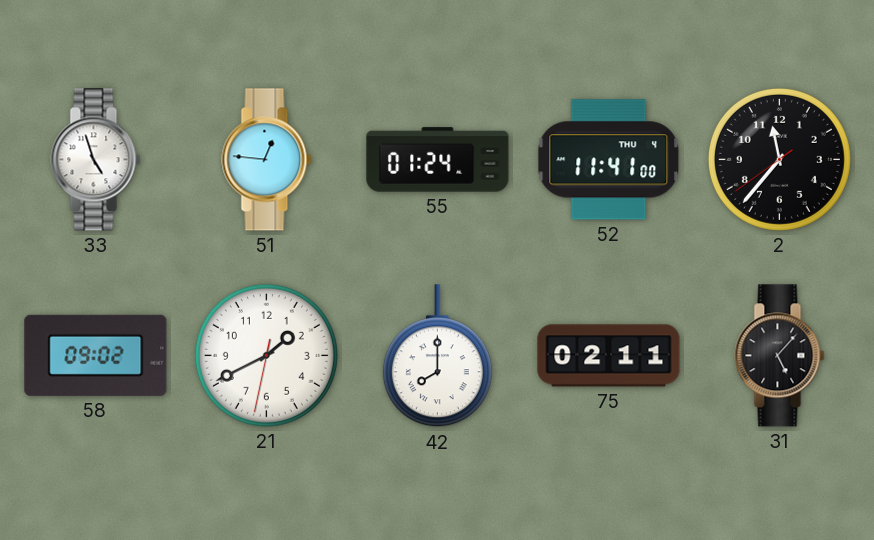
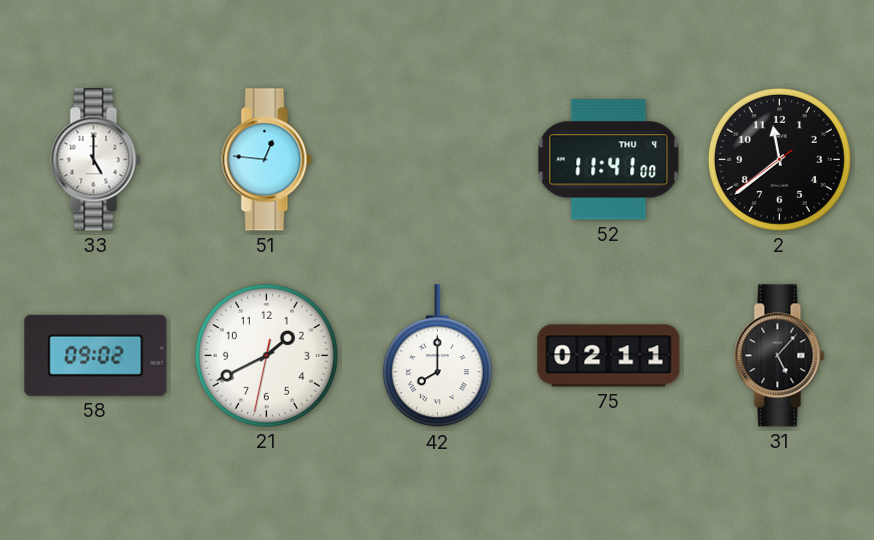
33: 4:57 -> 5:00 (96, 160)
55: 01:24 -> none (438, 160)
2: 11:36 -> 11:38 (779, 159)
